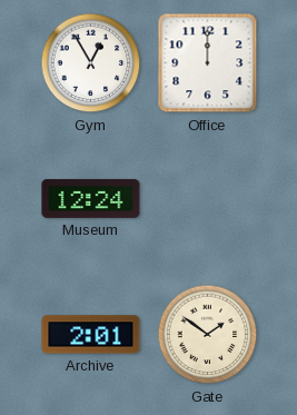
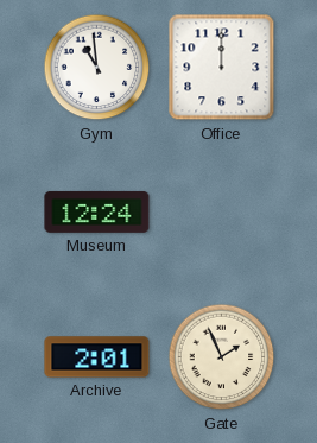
Gym: 12:55 -> 10:59 (97, 68)
Gate: 1:51 -> 1:56 (222, 357)
